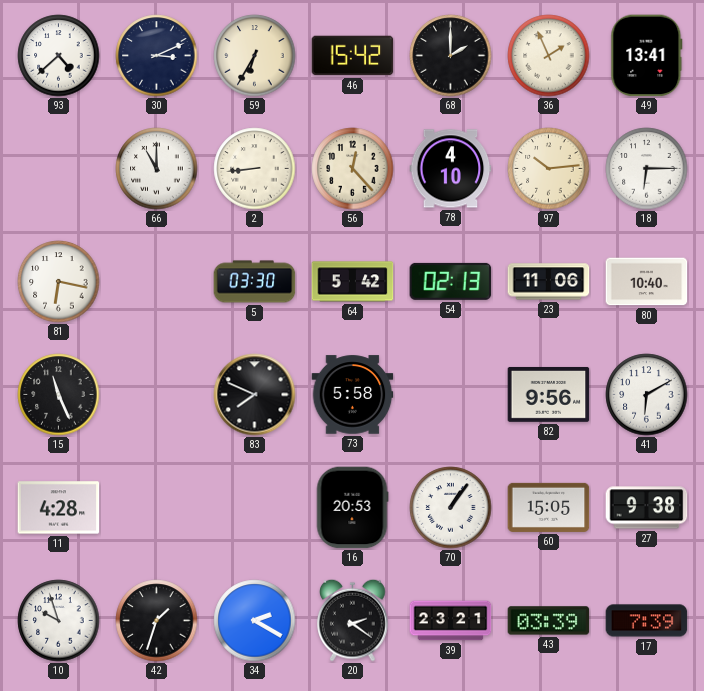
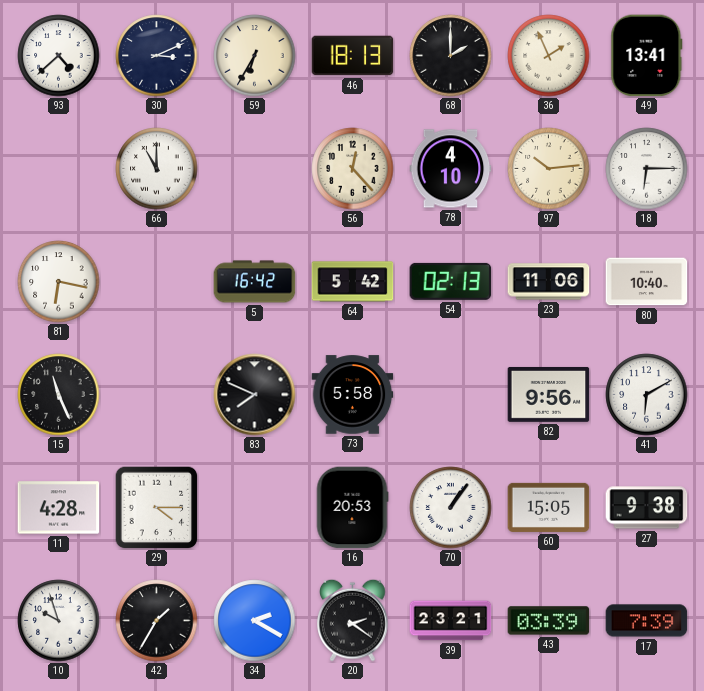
46: 15:42 -> 18:13 (353, 56)
2: 8:44 -> none (255, 169)
5: 03:30 -> 16:42 (255, 282)
29: none -> 4:15 (156, 507)
42: 1:33 -> 1:35 (157, 621)
